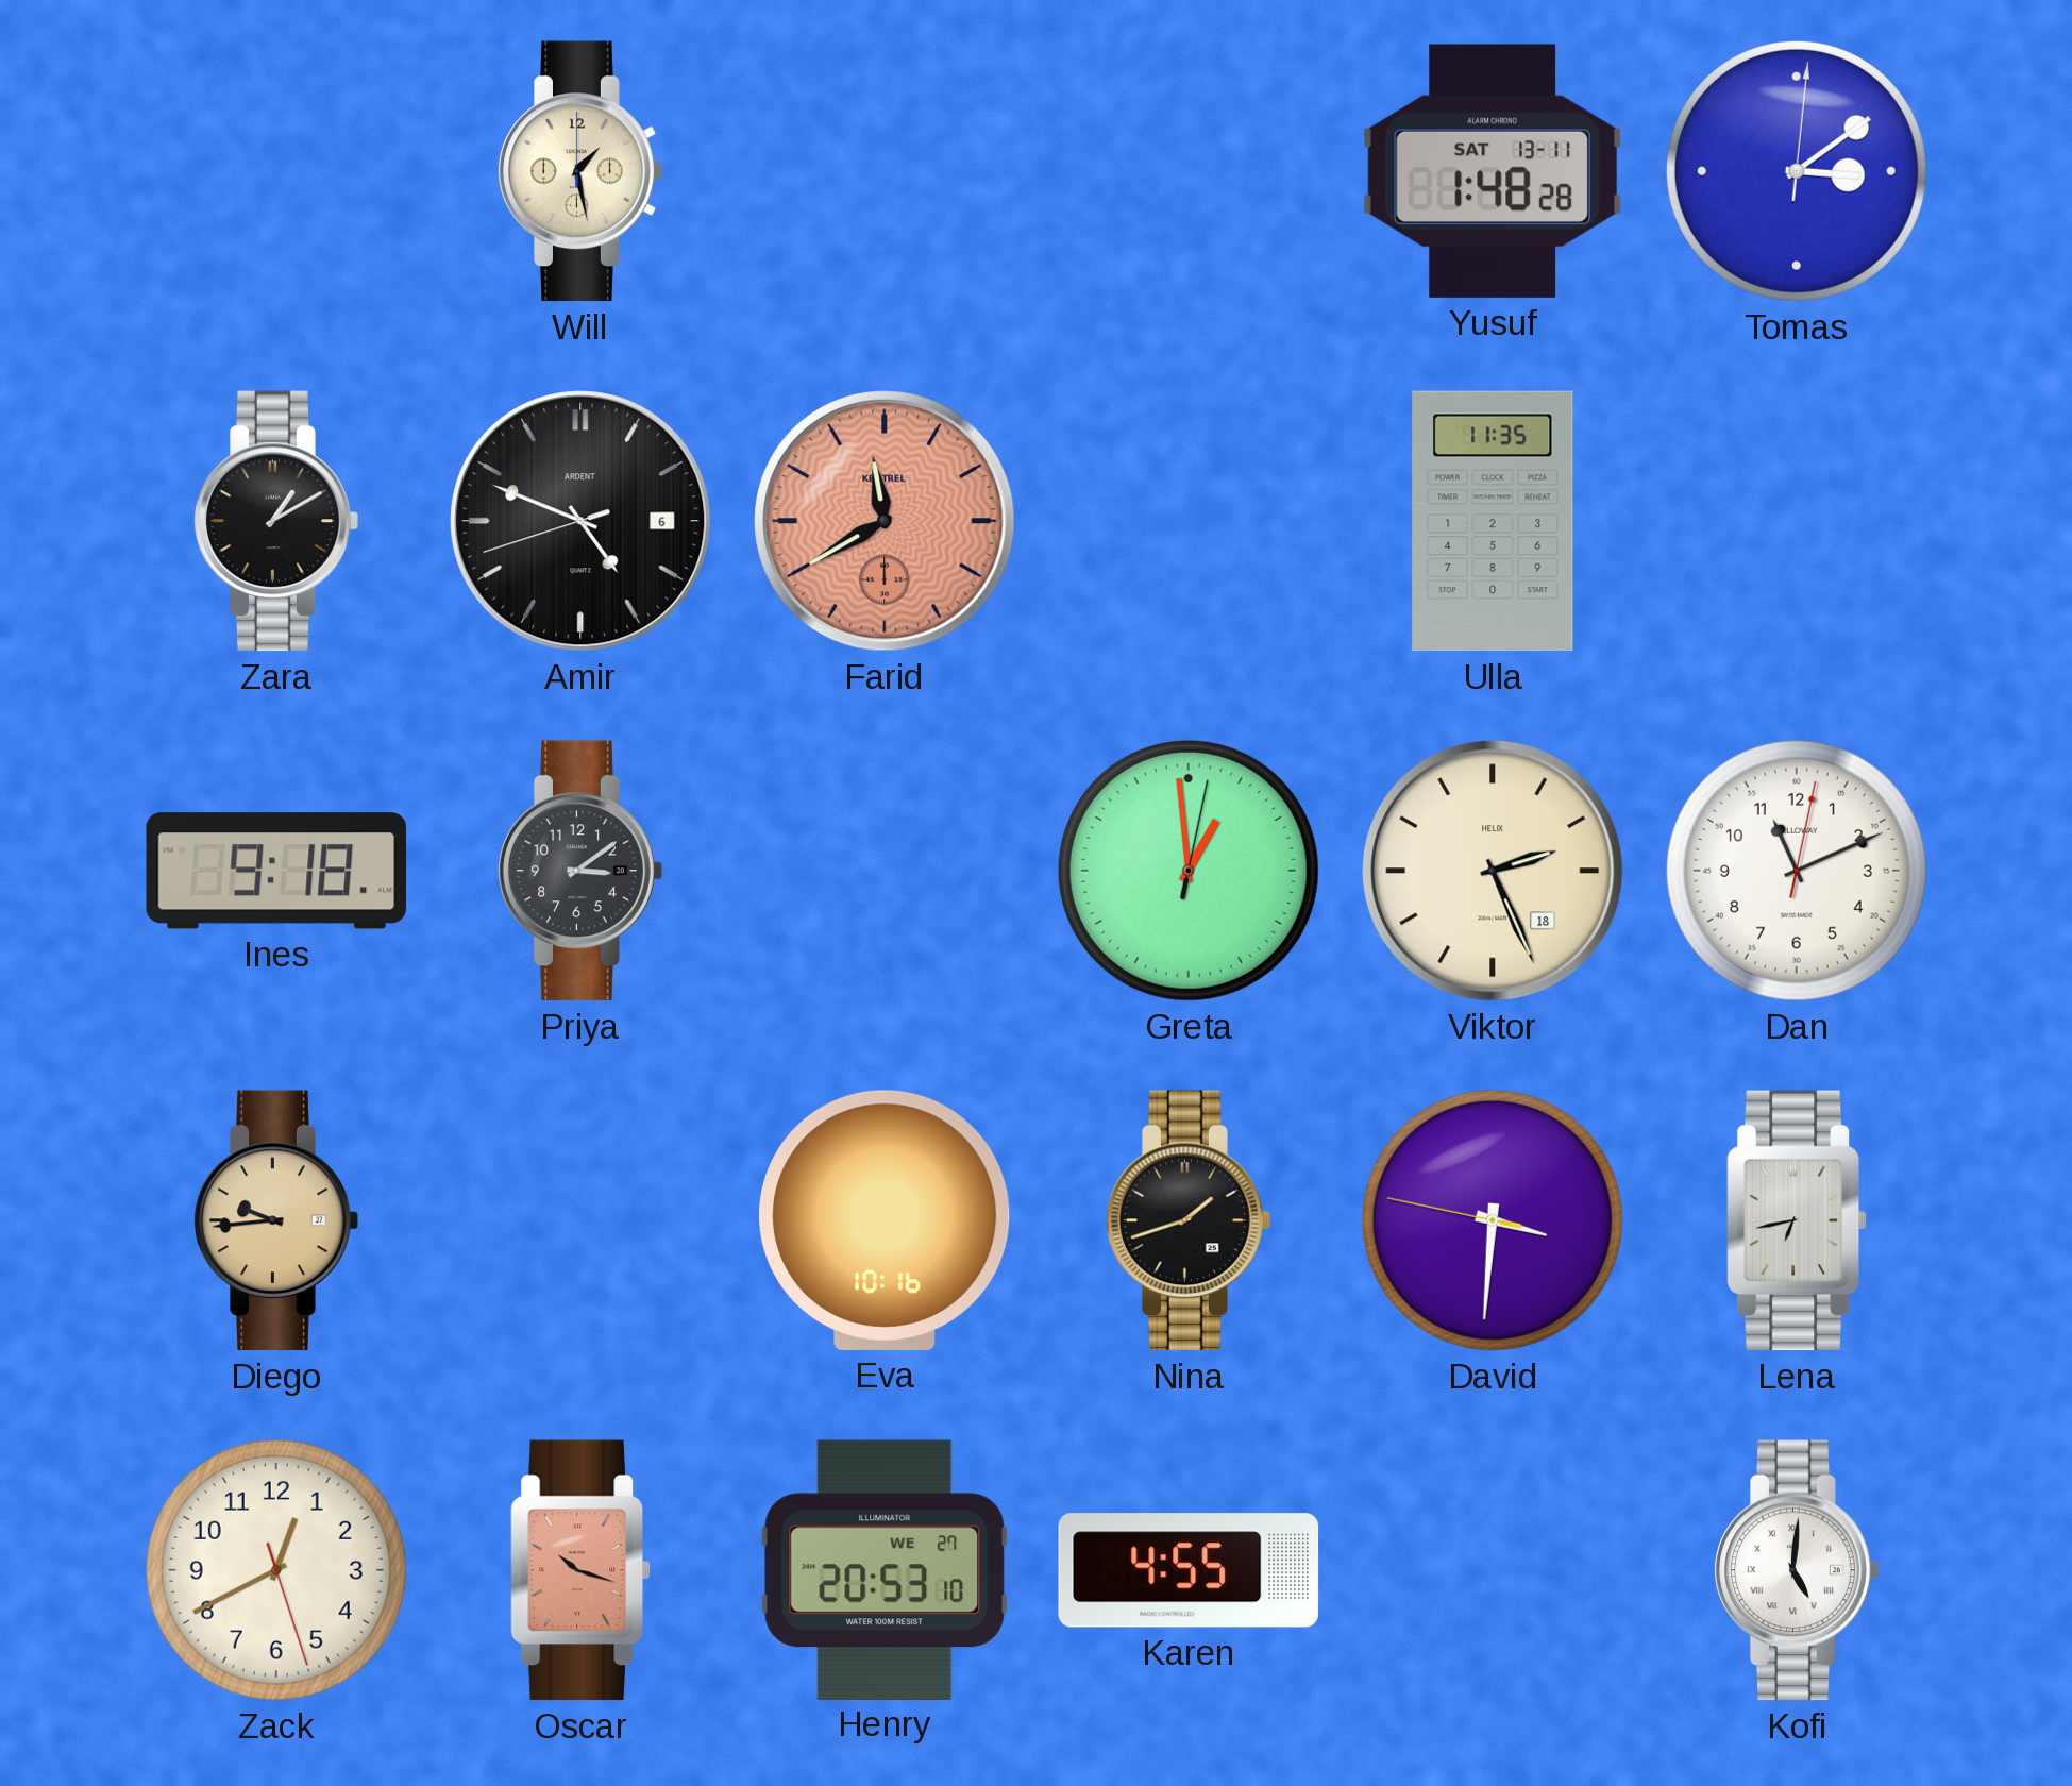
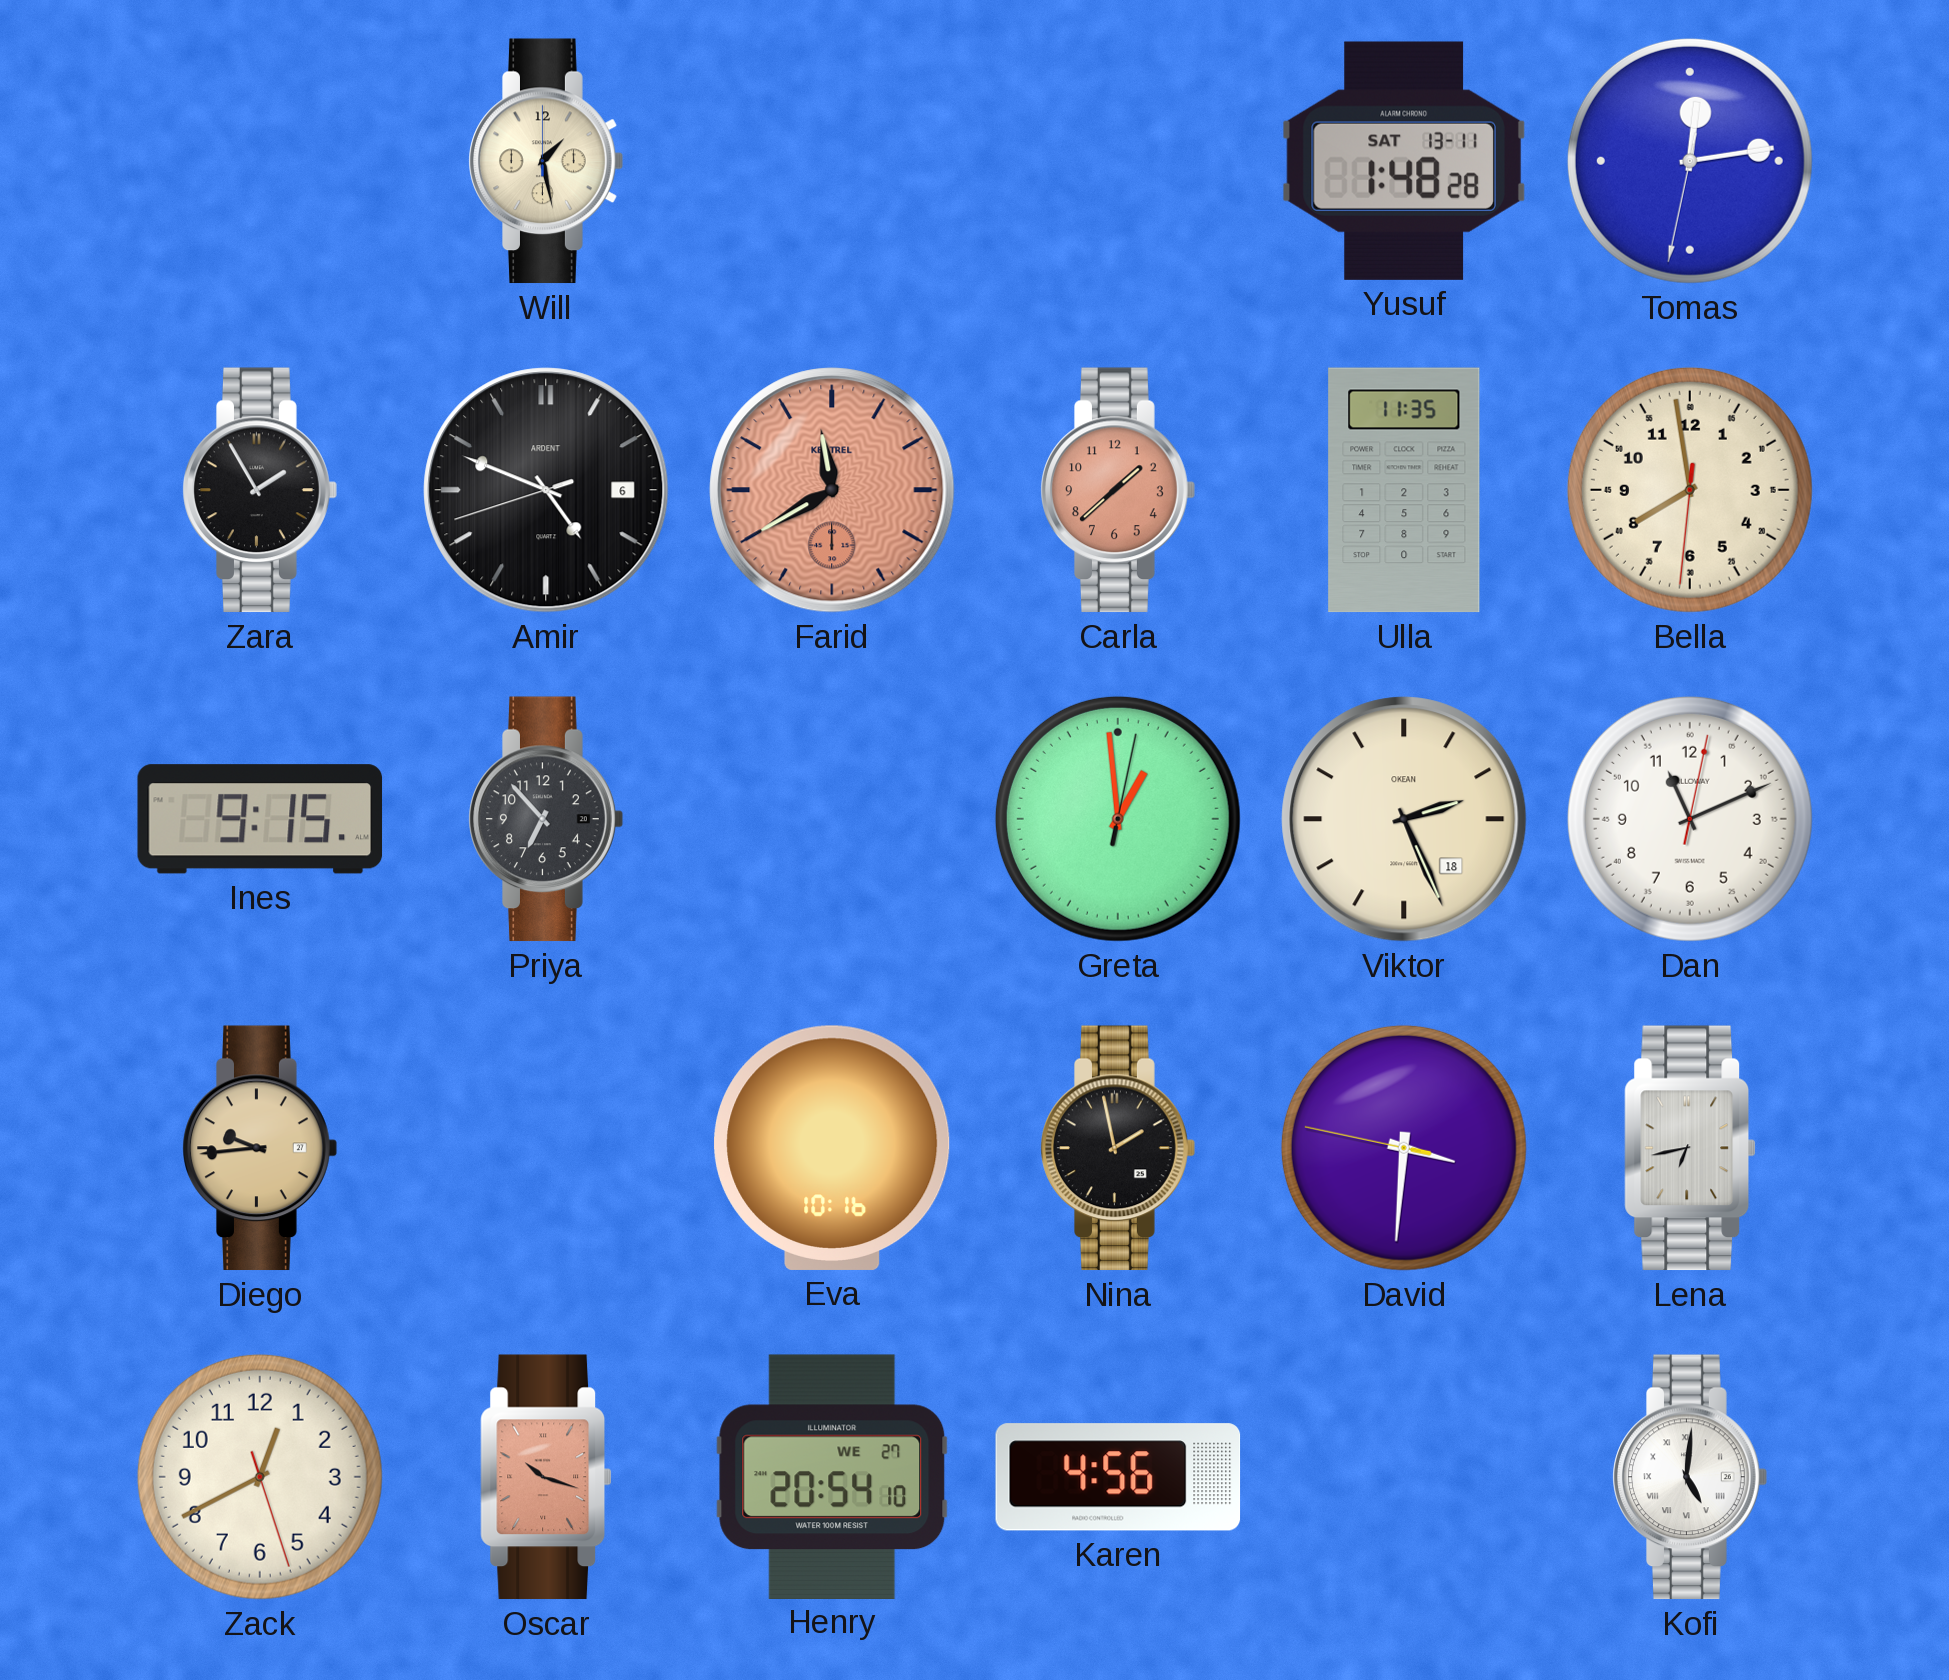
Tomas: 3:09 -> 12:13 (1690, 161)
Zara: 1:10 -> 1:55 (260, 490)
Carla: none -> 1:38 (1118, 490)
Bella: none -> 7:58 (1690, 490)
Ines: 9:18 -> 9:15 (260, 819)
Priya: 3:09 -> 6:53 (546, 819)
Viktor brand: HELIX -> OKEAN (1404, 819)
Nina: 1:42 -> 1:58 (1118, 1148)
Henry: 20:53 -> 20:54 (832, 1476)
Karen: 4:55 -> 4:56 (1118, 1477)
